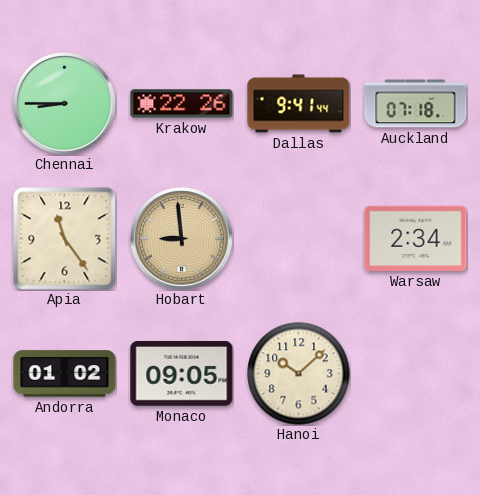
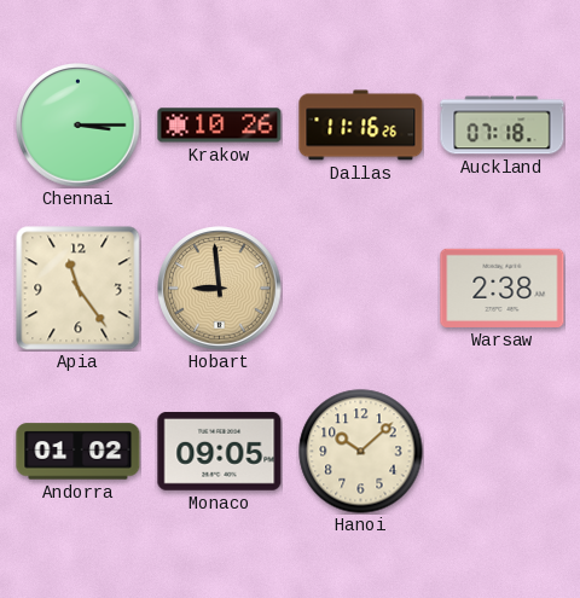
Chennai: 8:45 -> 3:15 (79, 126)
Krakow: 22:26 -> 10:26 (220, 126)
Dallas: 9:41 -> 11:16 (361, 126)
Warsaw: 2:34 -> 2:38 (503, 288)
